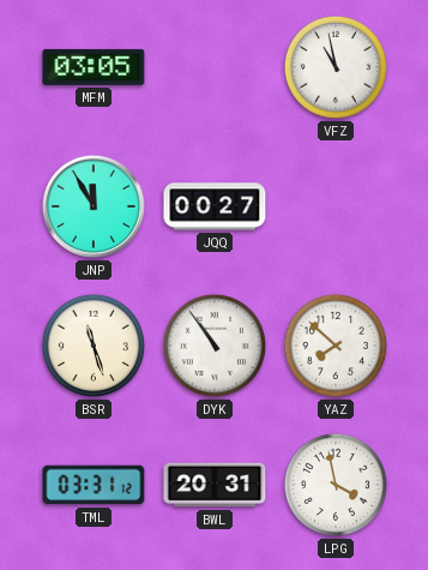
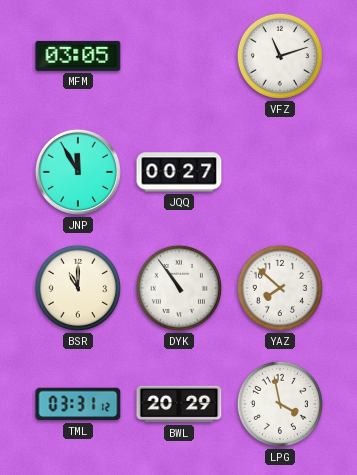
VFZ: 10:58 -> 11:12 (280, 56)
BSR: 11:27 -> 11:00 (78, 288)
BWL: 20:31 -> 20:29 (179, 404)
